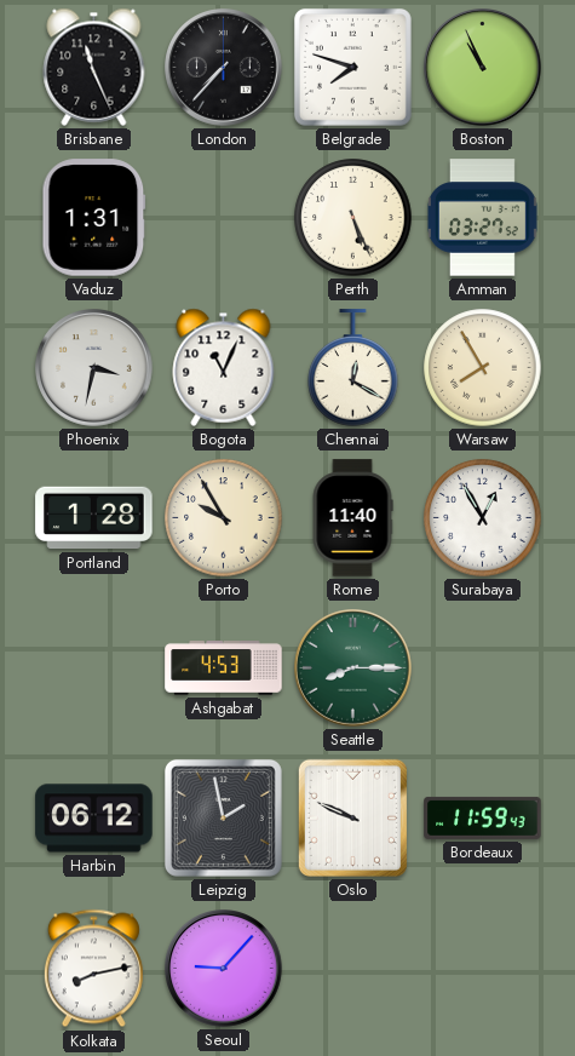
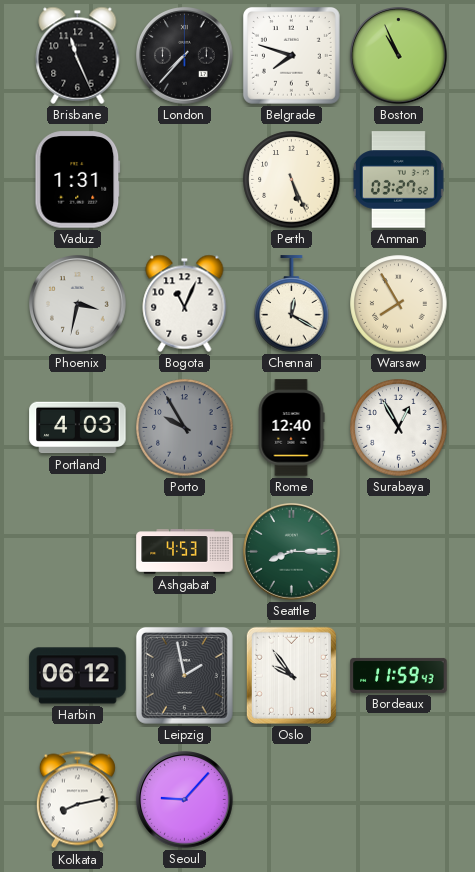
Portland: 1:28 -> 4:03 (78, 428)
Porto dial: cream -> grey (185, 428)
Rome: 11:40 -> 12:40 (291, 428)
Oslo: 9:49 -> 9:54 (291, 675)
